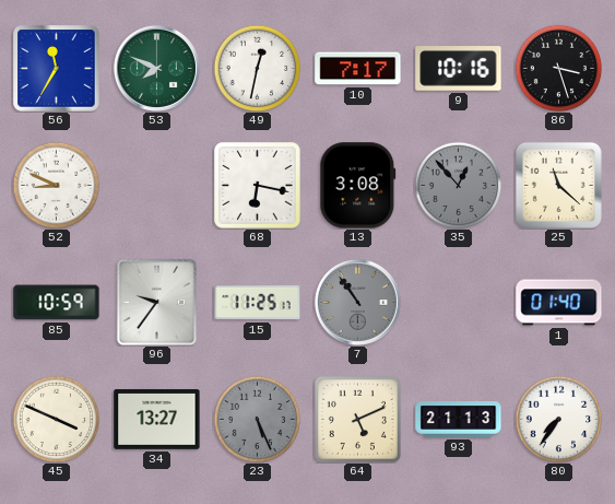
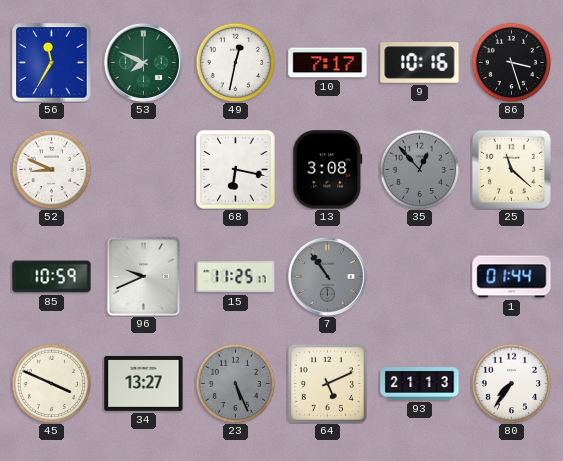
96: 9:36 -> 9:41 (144, 276)
1: 01:40 -> 01:44 (512, 277)
